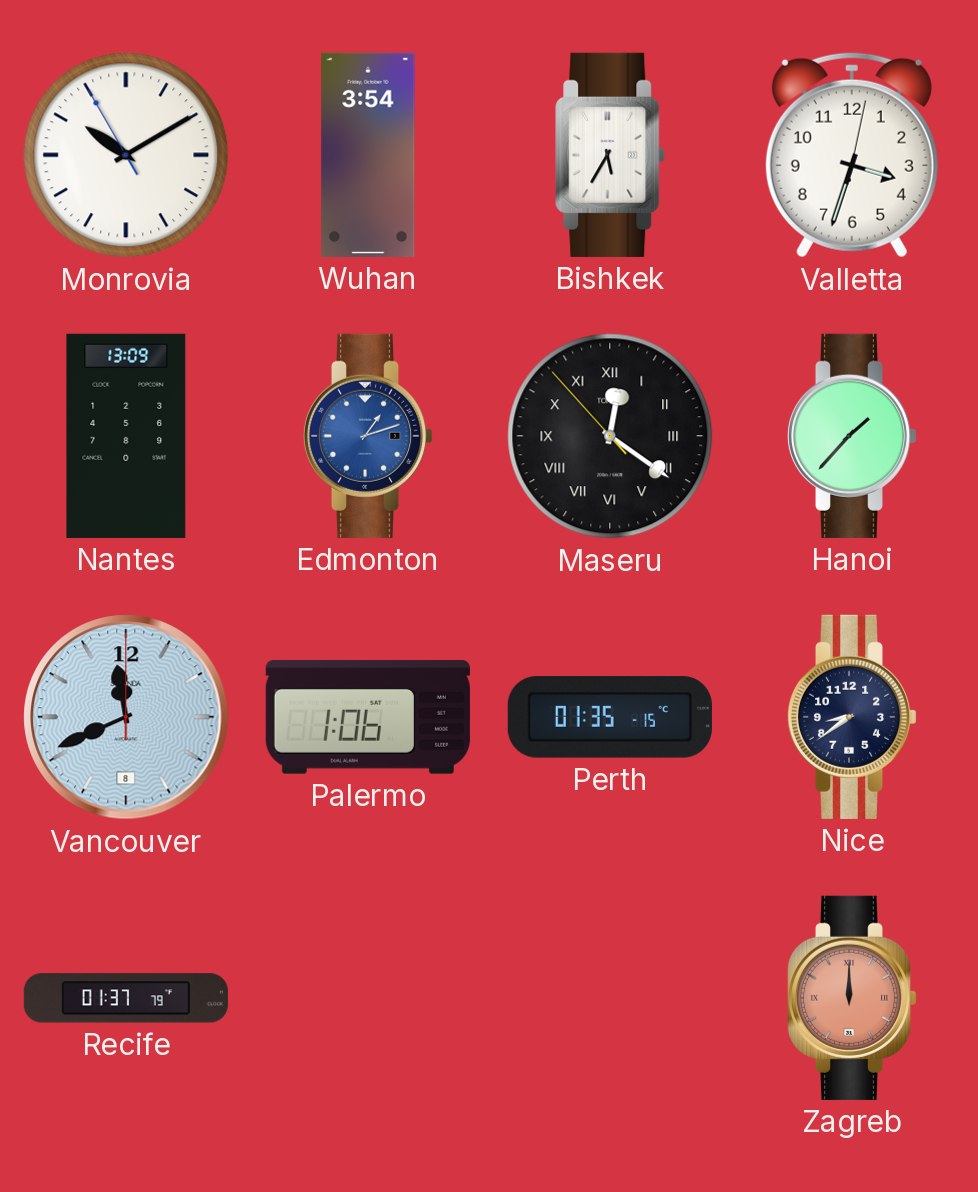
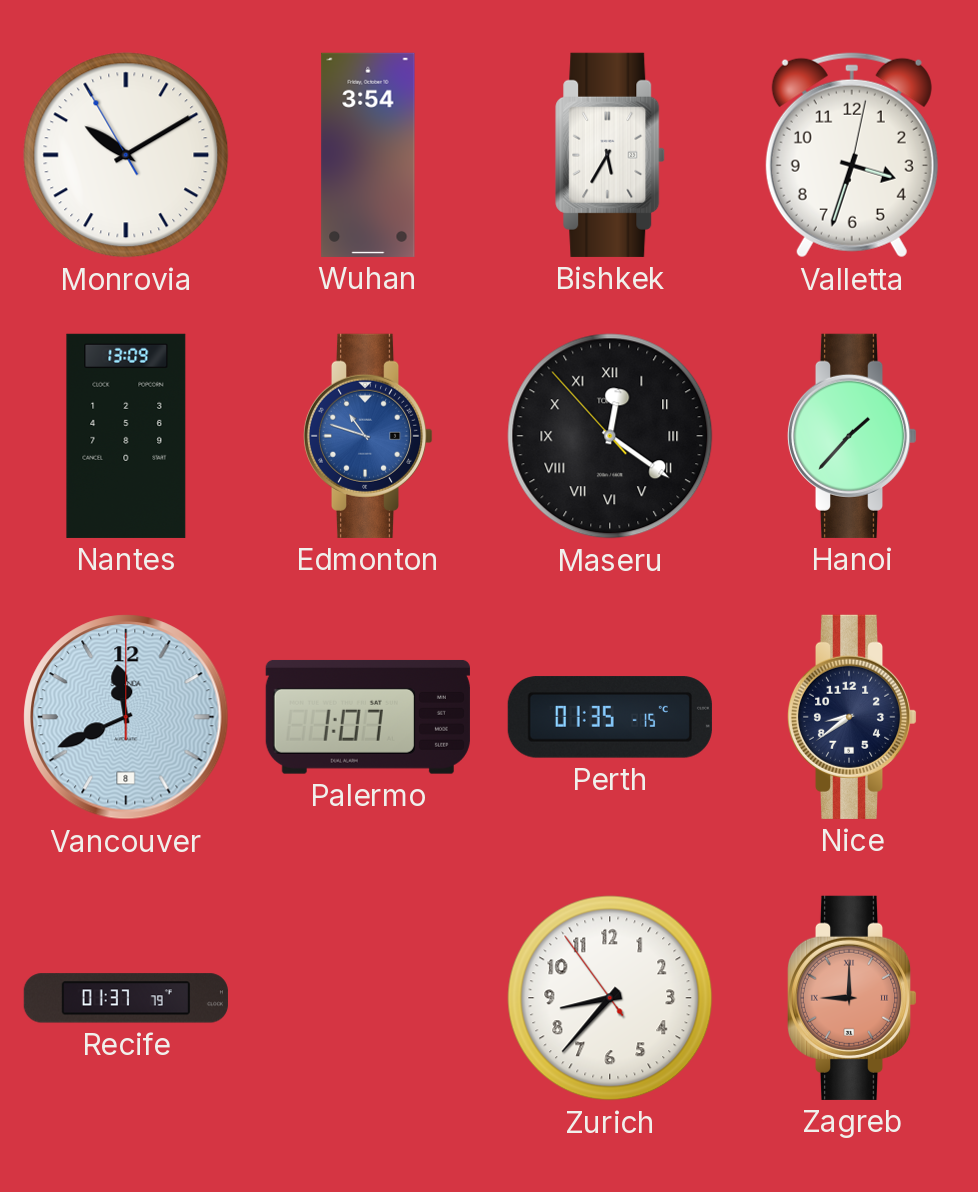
Edmonton: 1:12 -> 10:48 (368, 436)
Palermo: 1:06 -> 1:07 (368, 717)
Zurich: none -> 8:36 (610, 998)
Zagreb: 12:00 -> 9:00 (852, 998)
